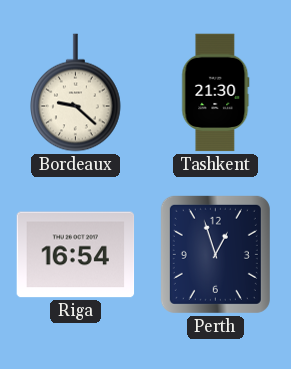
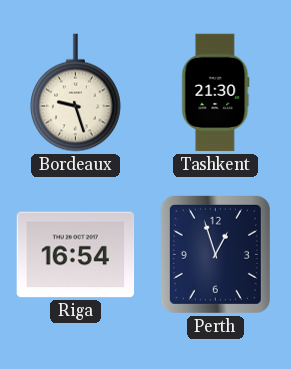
Bordeaux: 9:22 -> 9:27 (76, 93)
